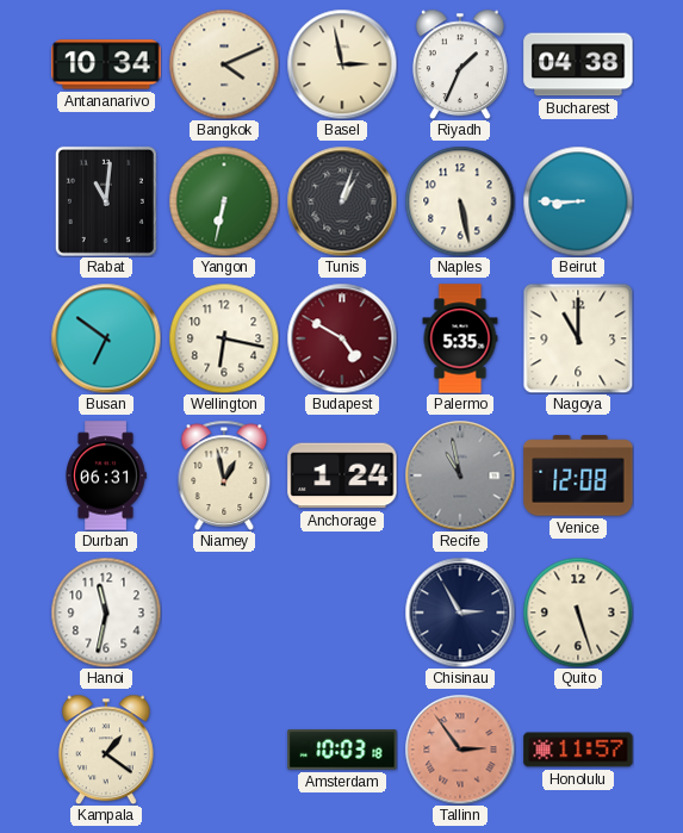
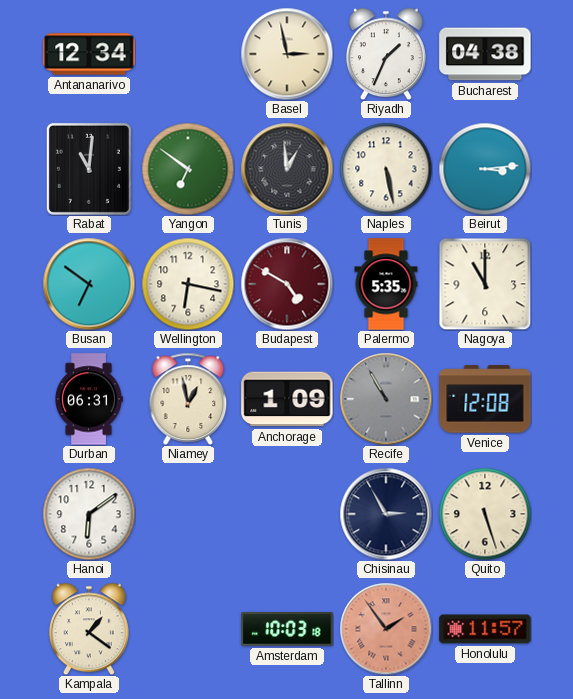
Antananarivo: 10:34 -> 12:34 (89, 54)
Bangkok: 4:11 -> none (224, 64)
Yangon: 6:32 -> 6:51 (188, 169)
Tunis: 1:03 -> 12:59 (287, 169)
Beirut: 8:45 -> 3:14 (485, 169)
Anchorage: 1:24 -> 1:09 (287, 399)
Recife: 10:58 -> 10:55 (386, 399)
Hanoi: 11:32 -> 6:09 (89, 514)
Tallinn: 2:54 -> 1:54 (386, 629)
